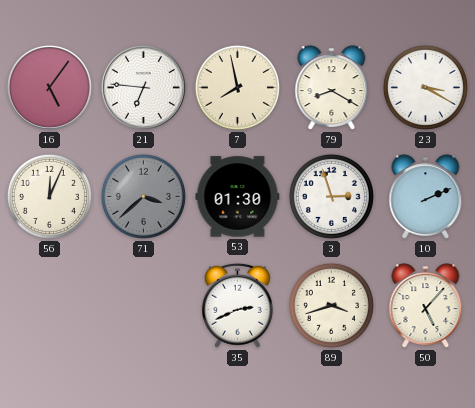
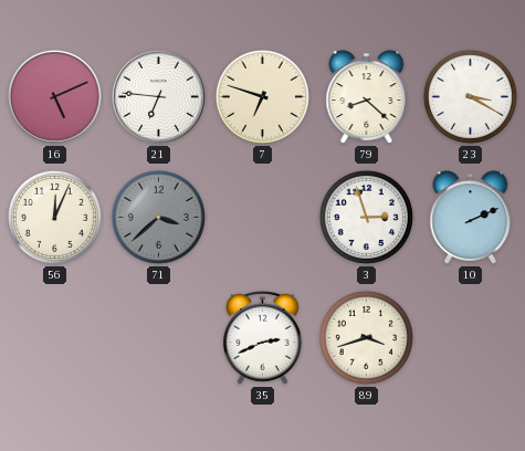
16: 5:06 -> 5:11 (54, 96)
7: 7:58 -> 6:48 (262, 96)
79: 8:20 -> 8:22 (367, 97)
53: 01:30 -> none (238, 197)
50: 5:07 -> none (426, 306)
